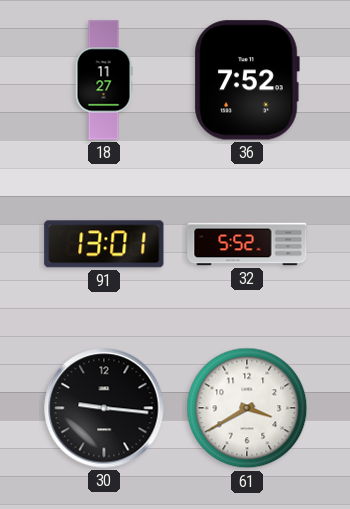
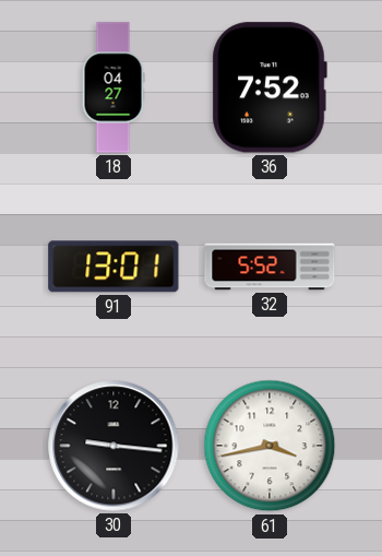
18: 11:27 -> 04:27 (114, 87)
61: 3:40 -> 3:43 (270, 446)
